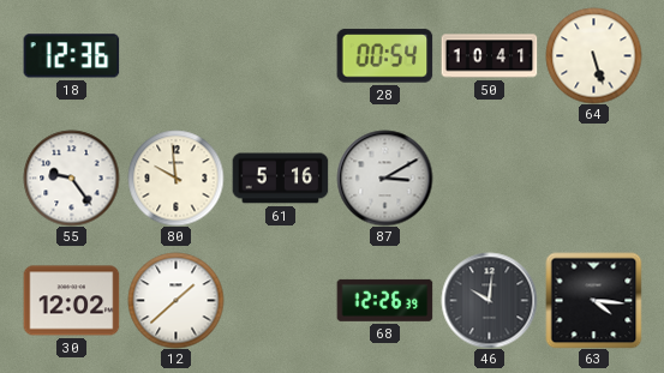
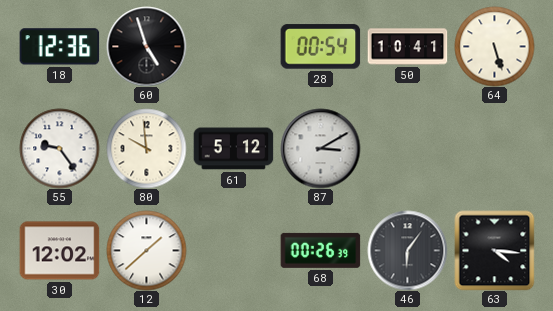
60: none -> 4:57 (146, 46)
61: 5:16 -> 5:12 (233, 149)
68: 12:26 -> 00:26 (320, 250)
46: 10:01 -> 6:06 (407, 250)
